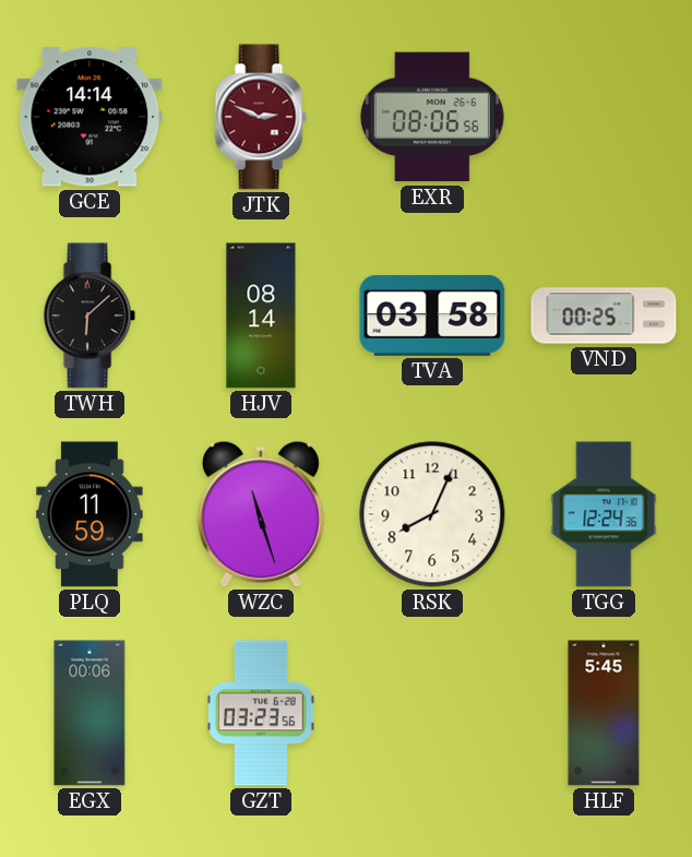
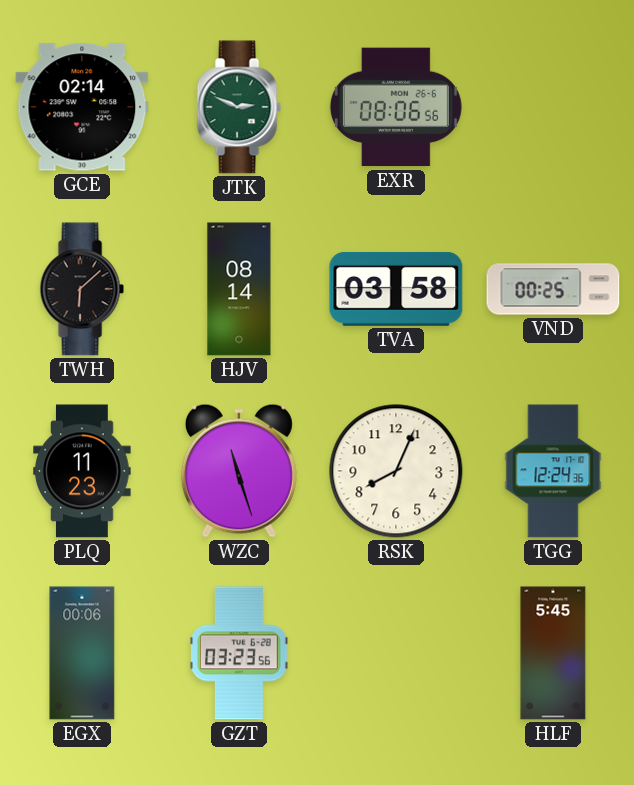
GCE: 14:14 -> 02:14 (82, 107)
JTK dial: burgundy -> green (239, 107)
PLQ: 11:59 -> 11:23 (82, 471)
